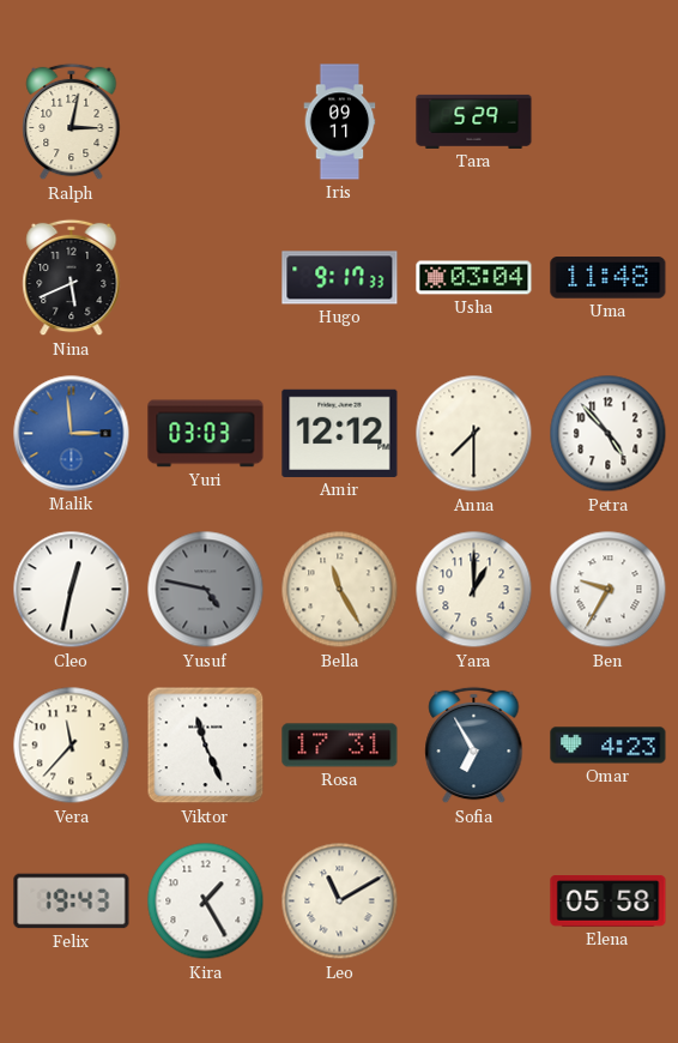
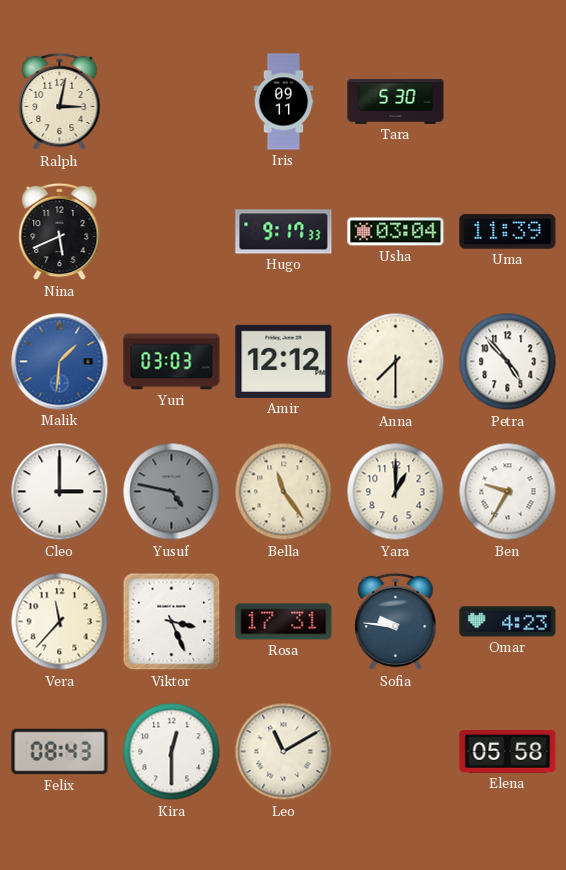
Tara: 5:29 -> 5:30 (396, 101)
Uma: 11:48 -> 11:39 (508, 232)
Malik: 2:59 -> 1:31 (60, 362)
Cleo: 12:32 -> 3:00 (60, 492)
Bella: 11:25 -> 11:24 (284, 492)
Viktor: 11:26 -> 3:26 (172, 622)
Sofia: 6:55 -> 9:46 (396, 622)
Felix: 19:43 -> 08:43 (60, 752)
Kira: 1:25 -> 12:30 (172, 752)
